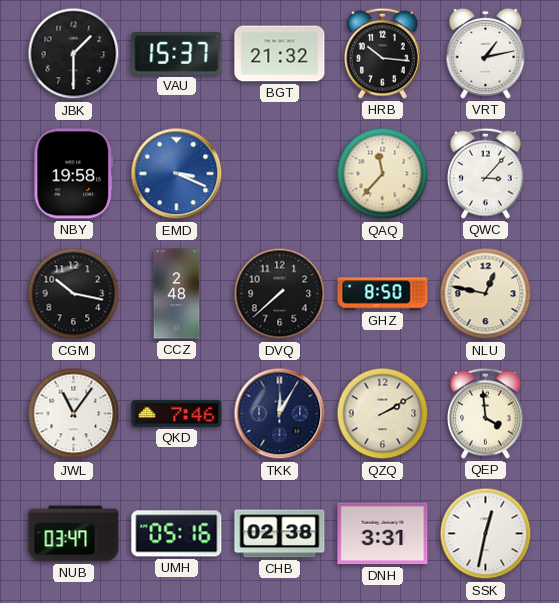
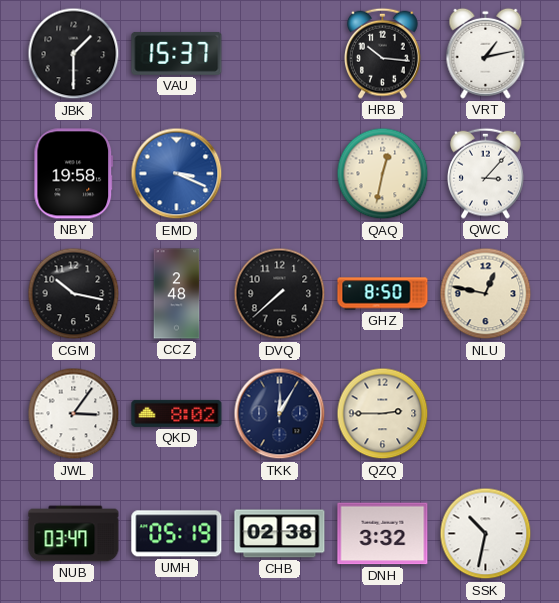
BGT: 21:32 -> none (280, 54)
QAQ: 11:37 -> 12:32 (383, 174)
JWL: 11:06 -> 3:06 (74, 414)
QKD: 7:46 -> 8:02 (177, 413)
QZQ: 2:10 -> 2:45 (383, 414)
QEP: 3:59 -> none (486, 413)
UMH: 05:16 -> 05:19 (177, 534)
DNH: 3:31 -> 3:32 (383, 534)
SSK: 12:32 -> 10:32 (486, 534)
